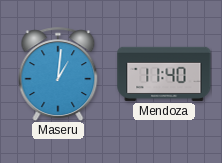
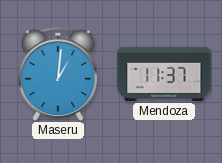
Mendoza: 11:40 -> 11:37 (164, 74)
